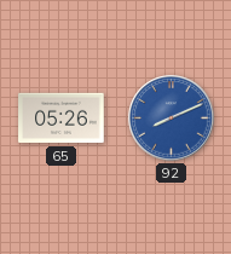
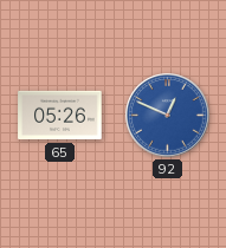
92: 8:11 -> 12:49 (168, 116)
